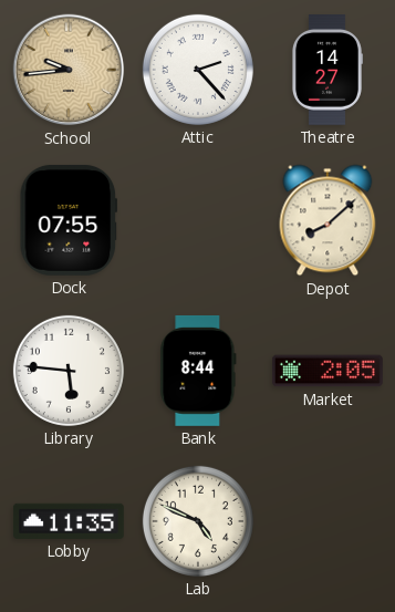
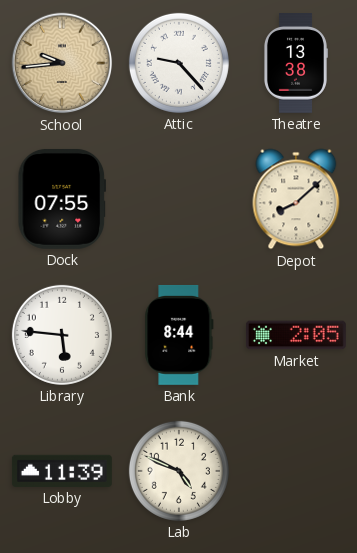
Attic: 2:23 -> 9:23 (179, 63)
Theatre: 14:27 -> 13:38 (295, 64)
Lobby: 11:35 -> 11:39 (62, 471)
